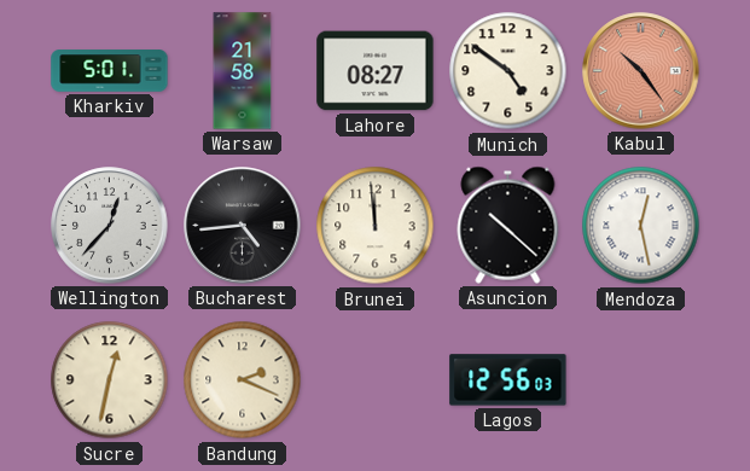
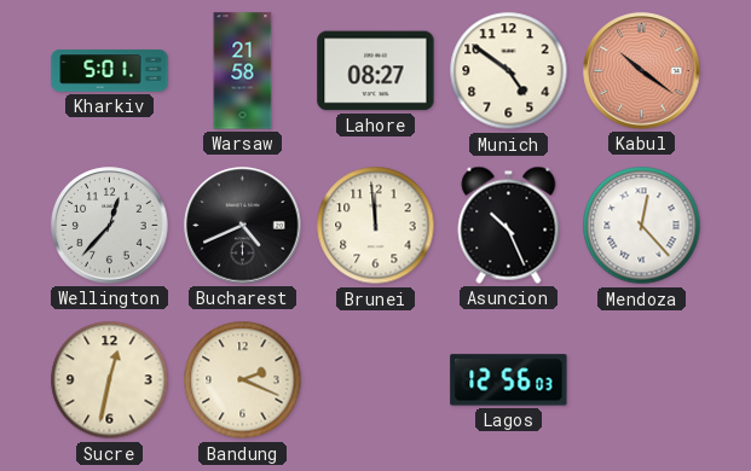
Kabul: 10:24 -> 10:21 (642, 71)
Bucharest: 4:44 -> 4:41 (243, 226)
Asuncion: 10:22 -> 10:26 (509, 225)
Mendoza: 12:28 -> 12:23 (642, 226)
